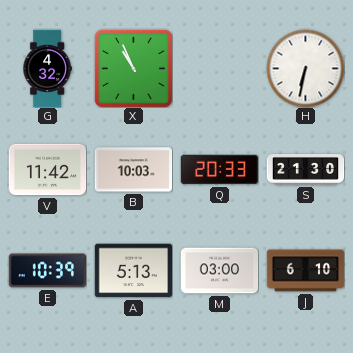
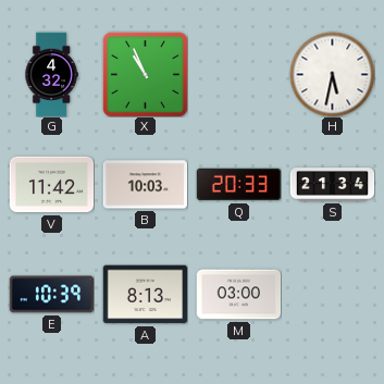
H: 6:32 -> 5:32 (332, 74)
S: 21:30 -> 21:34 (332, 185)
A: 5:13 -> 8:13 (145, 295)
J: 6:10 -> none (305, 271)
